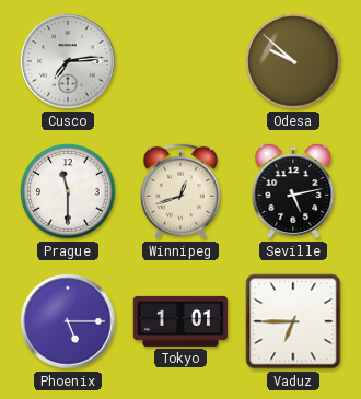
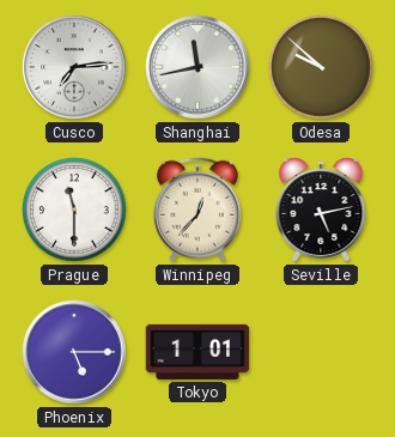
Shanghai: none -> 11:43 (197, 67)
Winnipeg: 12:42 -> 12:37 (197, 210)
Vaduz: 6:45 -> none (293, 321)
